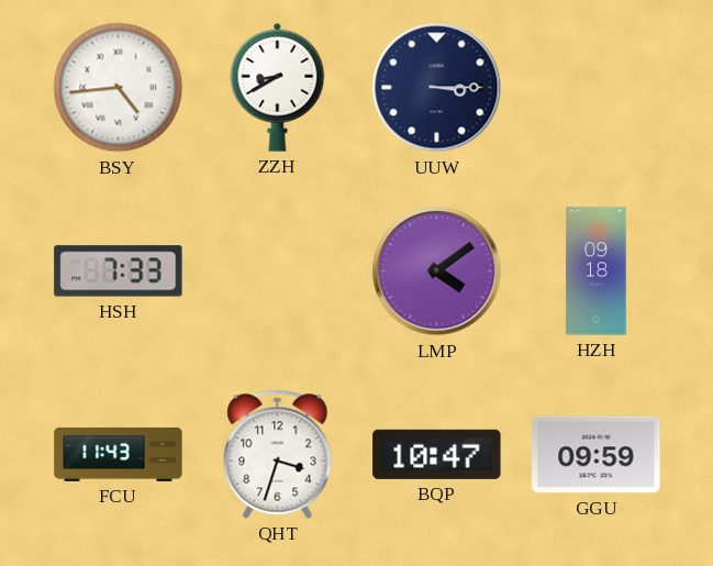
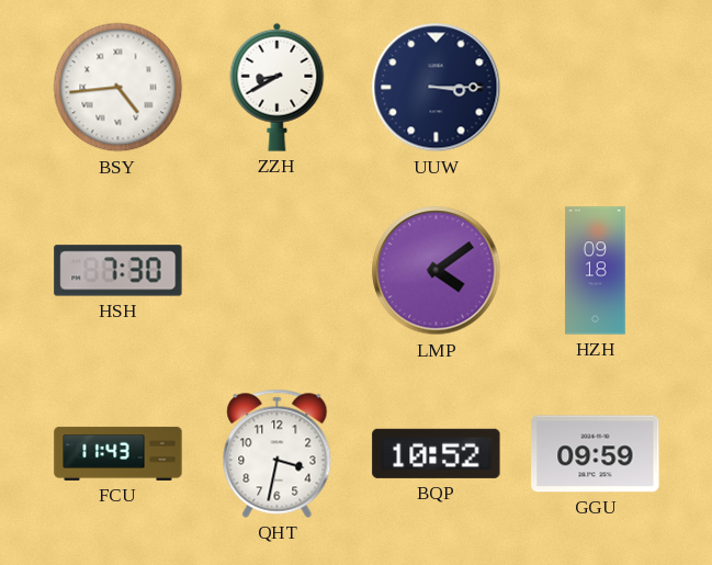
HSH: 7:33 -> 7:30 (118, 271)
QHT: 3:33 -> 3:32 (278, 453)
BQP: 10:47 -> 10:52 (437, 453)
